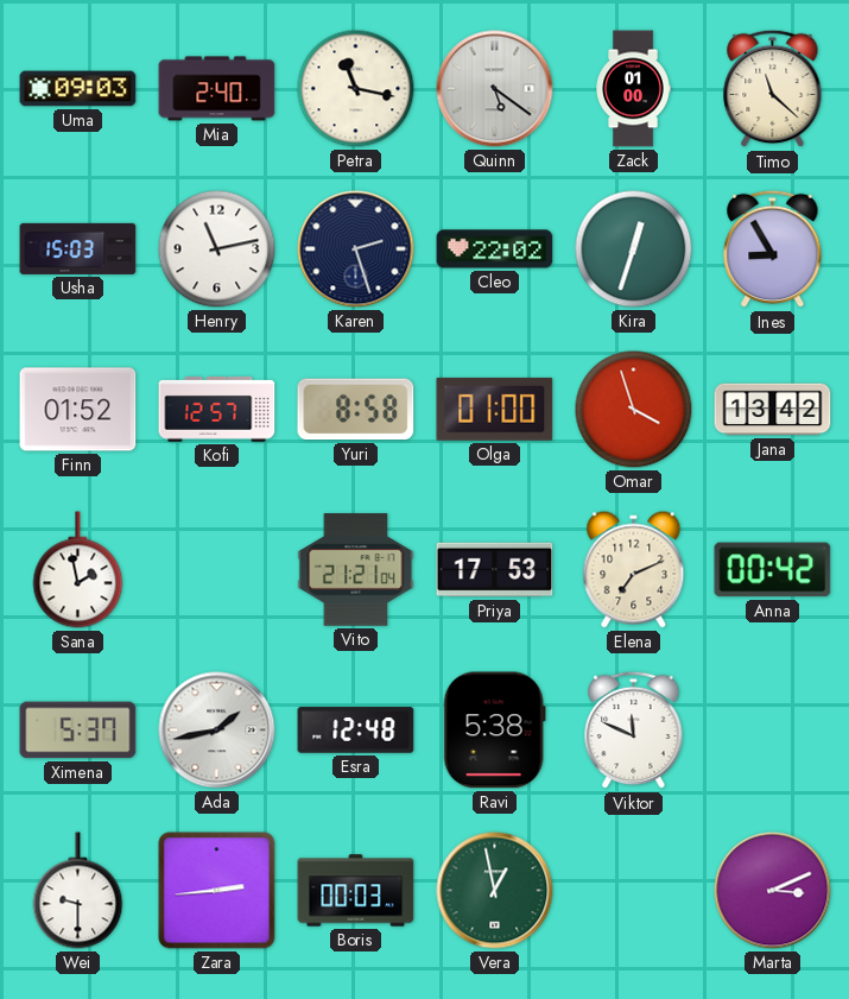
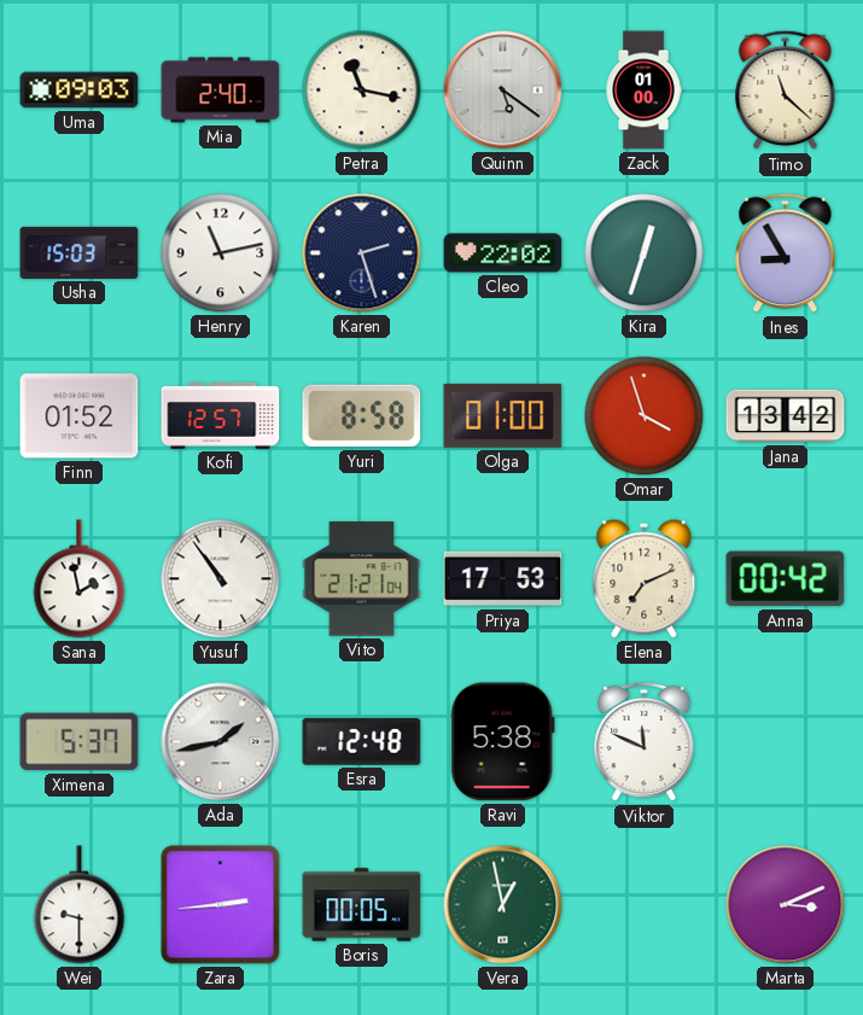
Yusuf: none -> 10:54 (221, 579)
Boris: 00:03 -> 00:05 (362, 905)
